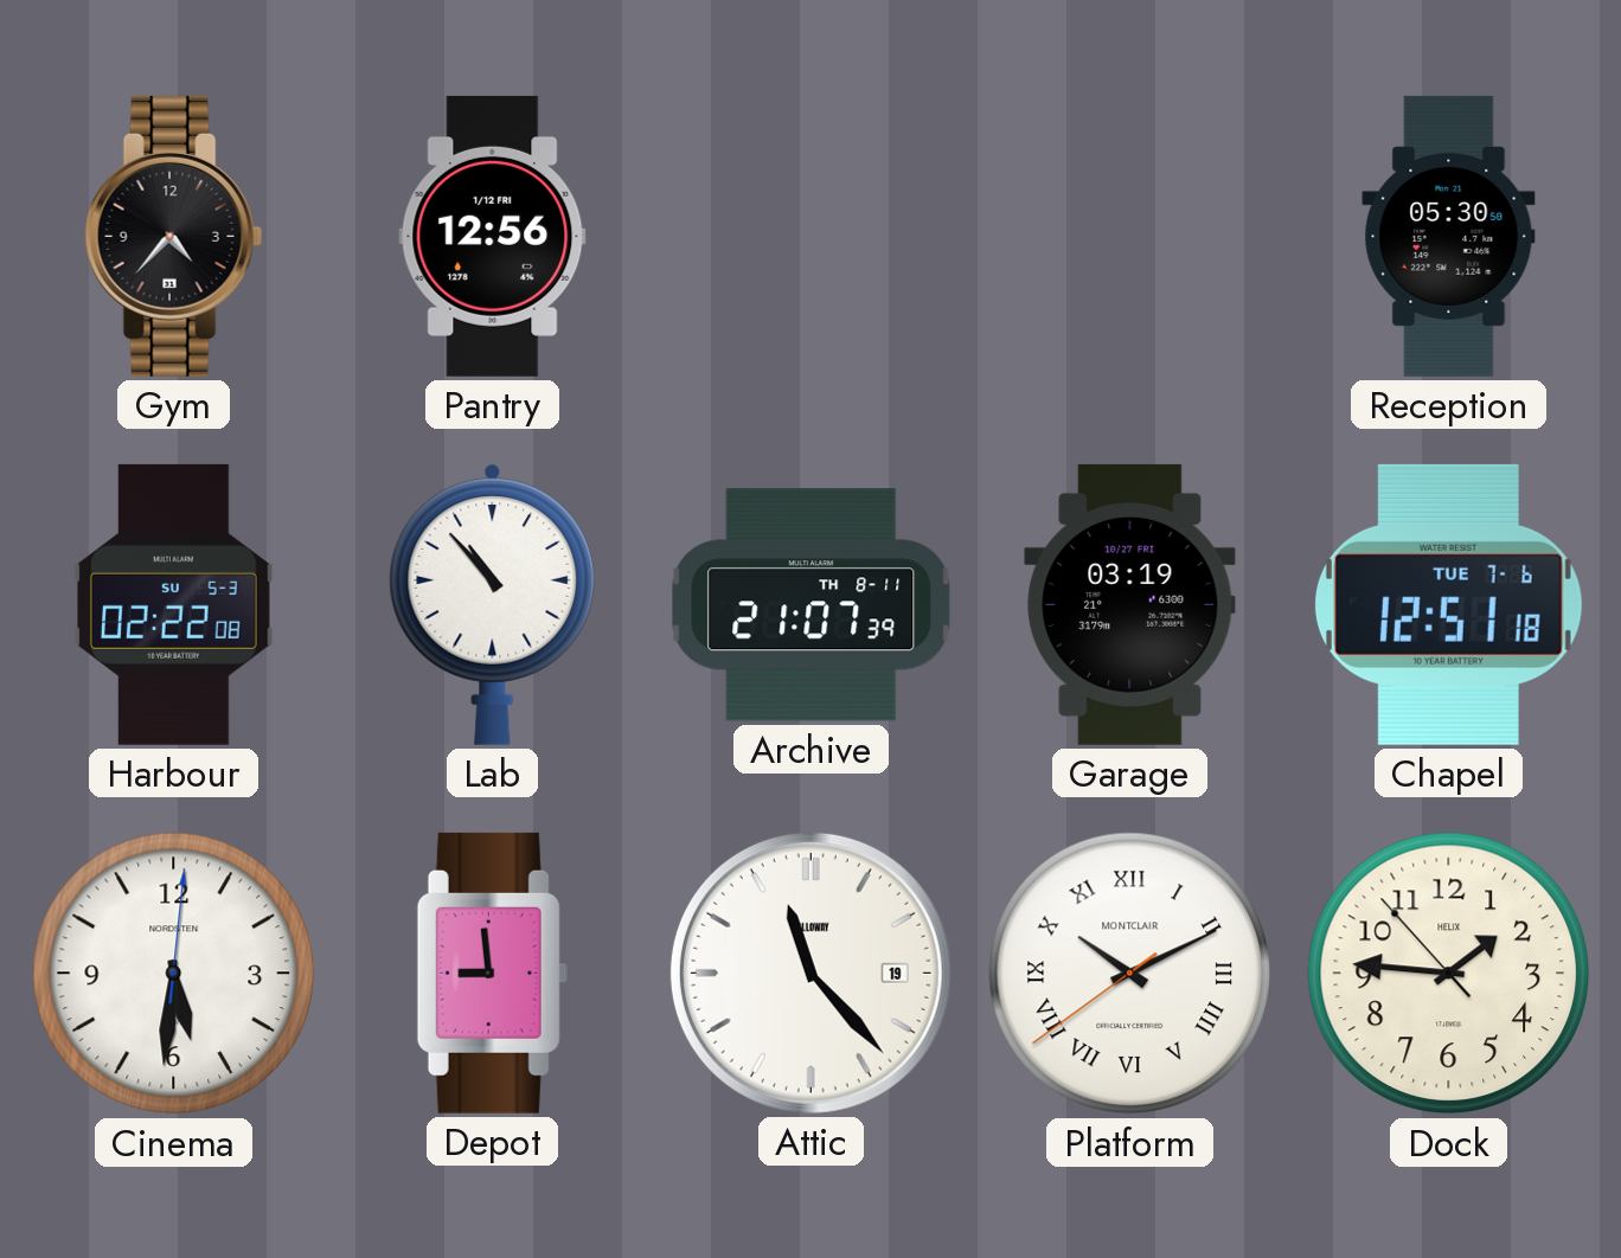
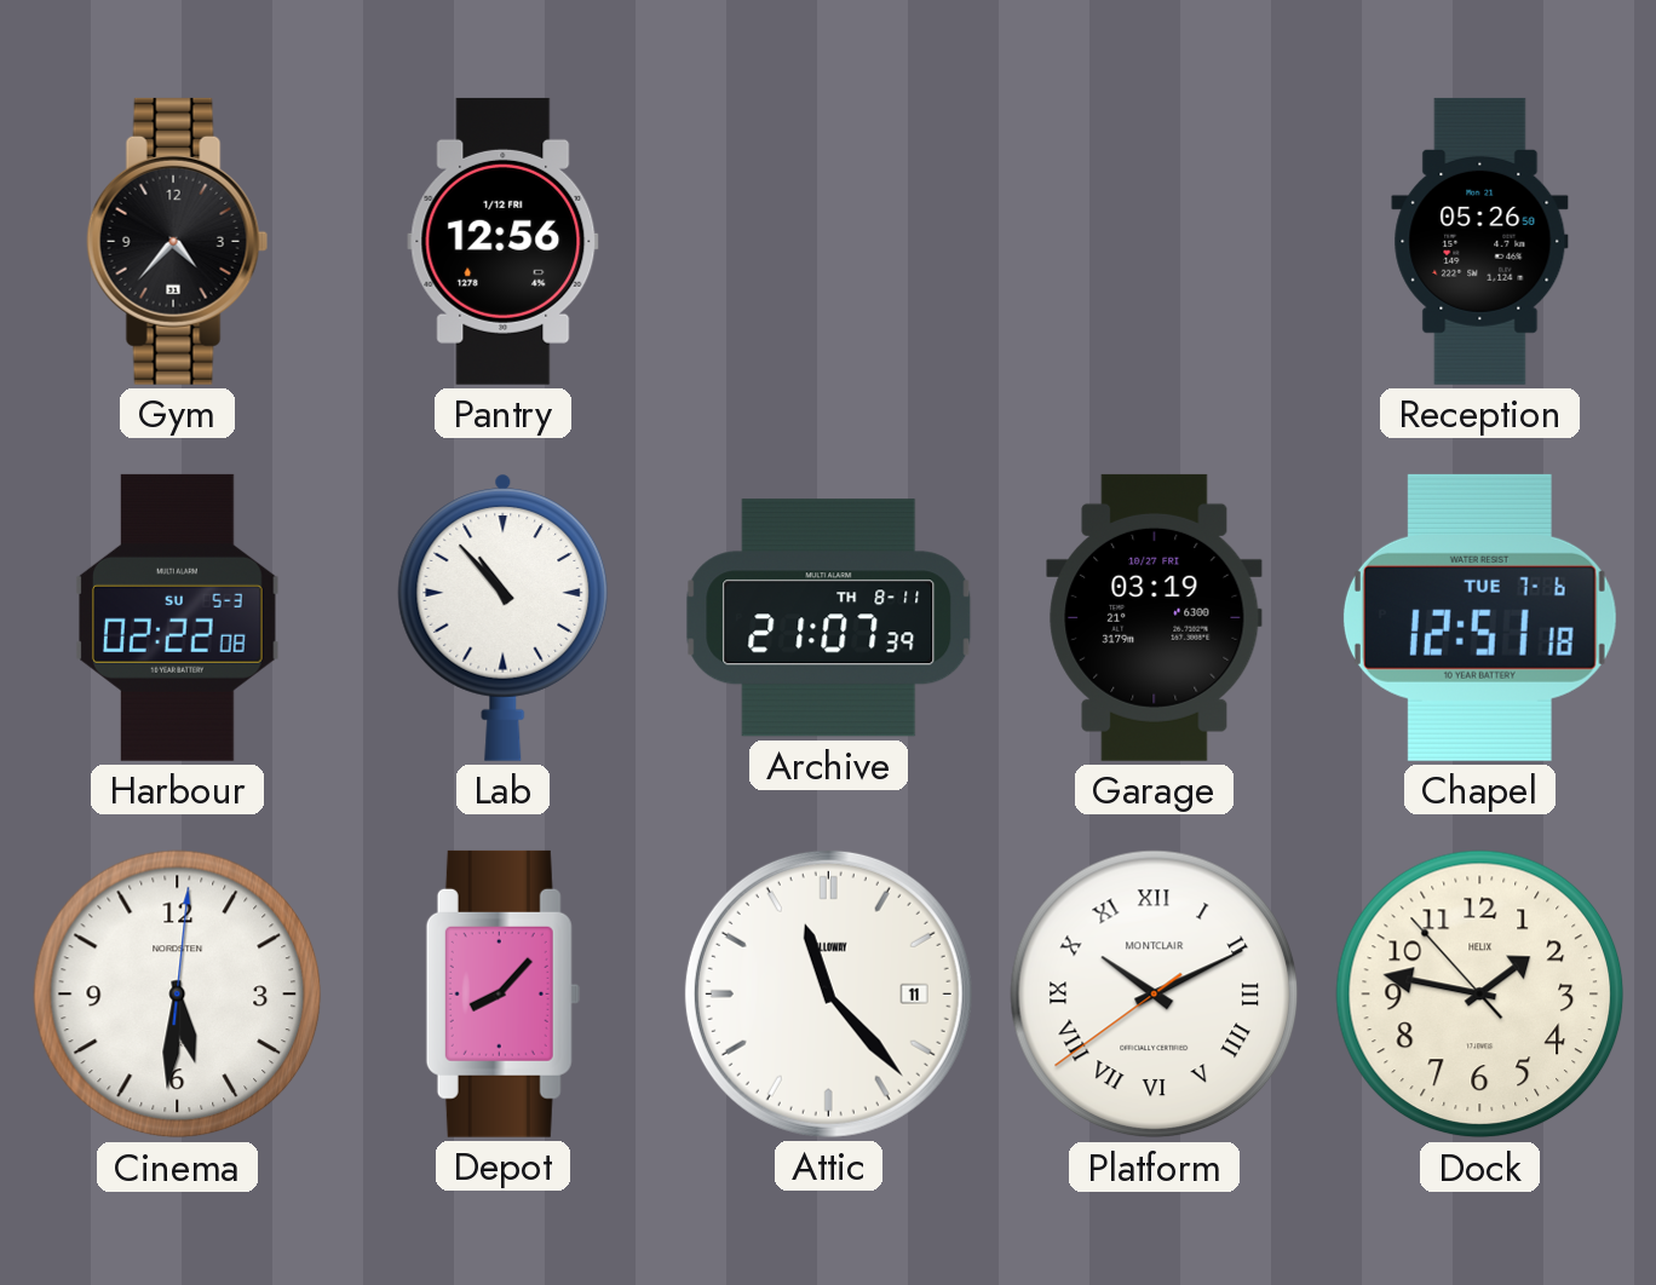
Reception: 05:30 -> 05:26 (1480, 241)
Depot: 8:59 -> 8:07 (502, 993)
Attic date: 19 -> 11 (828, 993)
Dock: 1:45 -> 1:46 (1480, 995)
